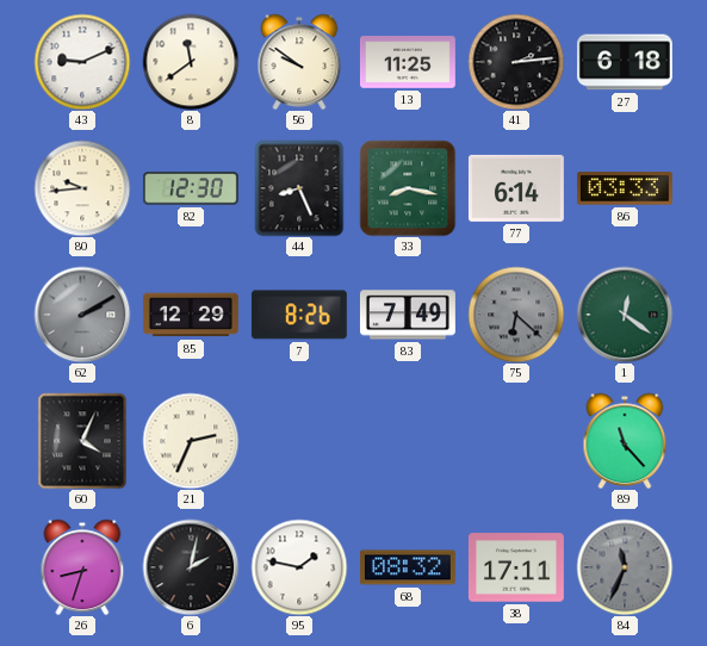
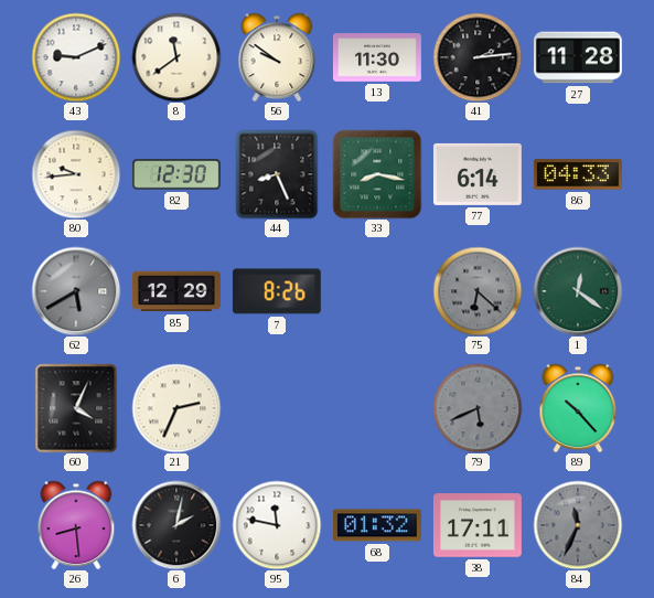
13: 11:25 -> 11:30 (377, 57)
27: 6:18 -> 11:28 (578, 57)
86: 03:33 -> 04:33 (578, 174)
62: 2:10 -> 5:40 (76, 291)
83: 7:49 -> none (408, 315)
79: none -> 5:41 (478, 408)
89: 11:23 -> 10:23 (578, 408)
26: 8:33 -> 8:29 (76, 525)
95: 1:47 -> 11:47 (277, 525)
68: 08:32 -> 01:32 (377, 525)
